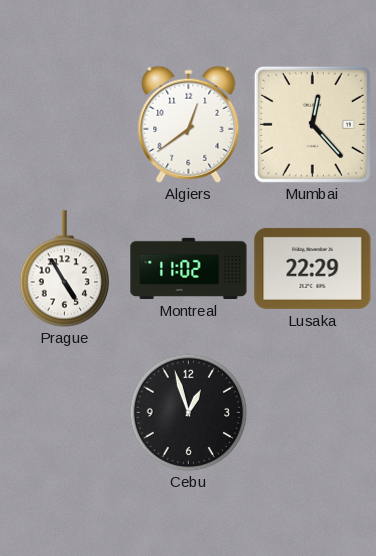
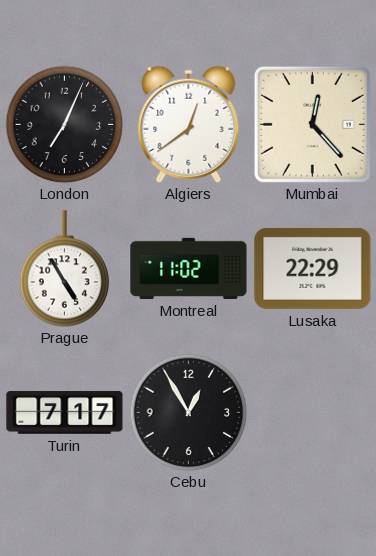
London: none -> 7:04 (64, 124)
Turin: none -> 7:17 (65, 413)
Cebu: 12:57 -> 12:55 (188, 412)
